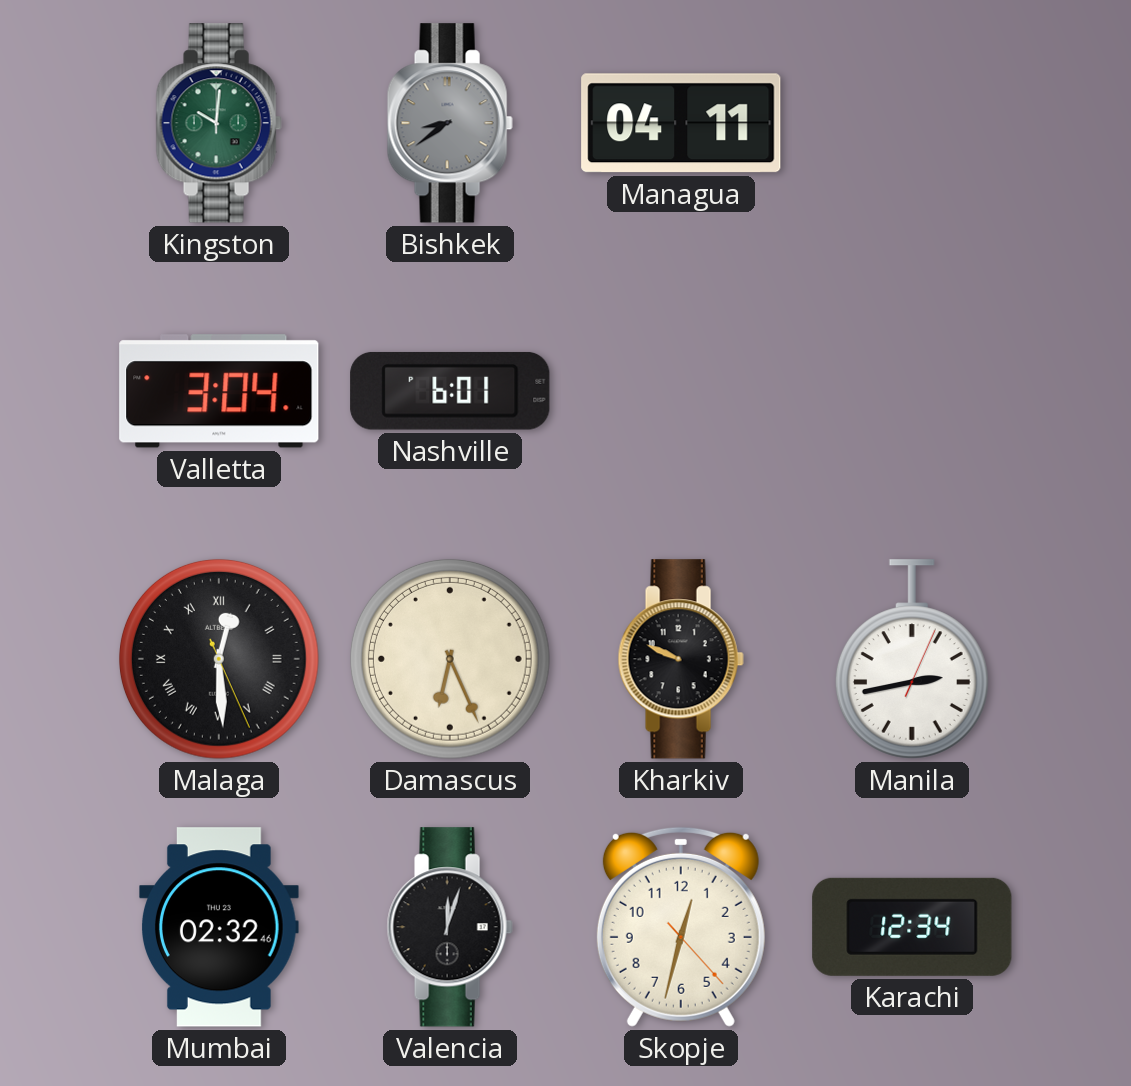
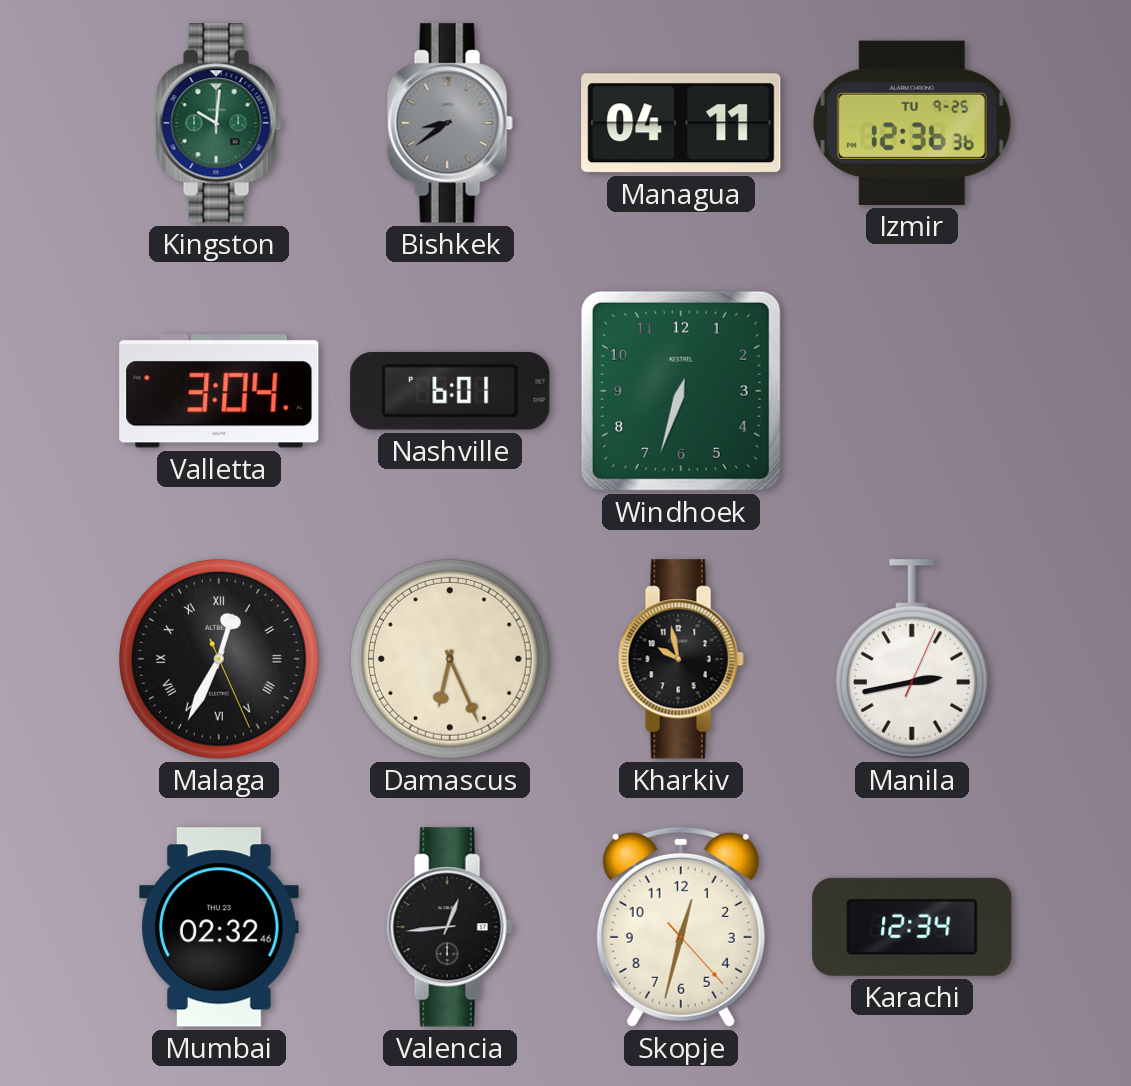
Izmir: none -> 12:36 (912, 123)
Windhoek: none -> 6:33 (681, 391)
Malaga: 12:29 -> 12:34 (219, 659)
Kharkiv: 9:49 -> 9:58 (681, 659)
Valencia: 12:03 -> 12:44 (450, 927)
